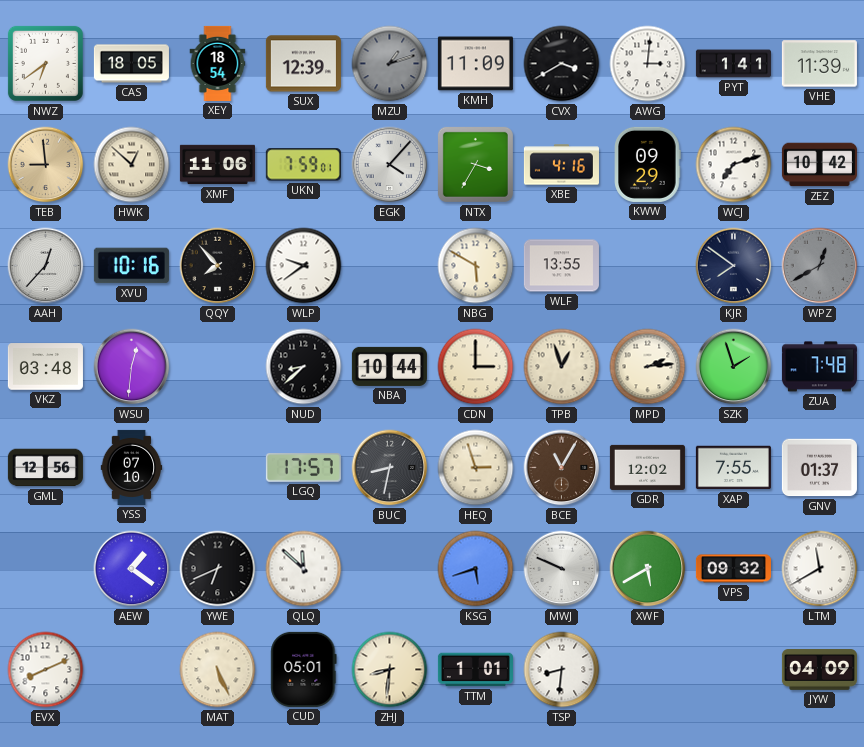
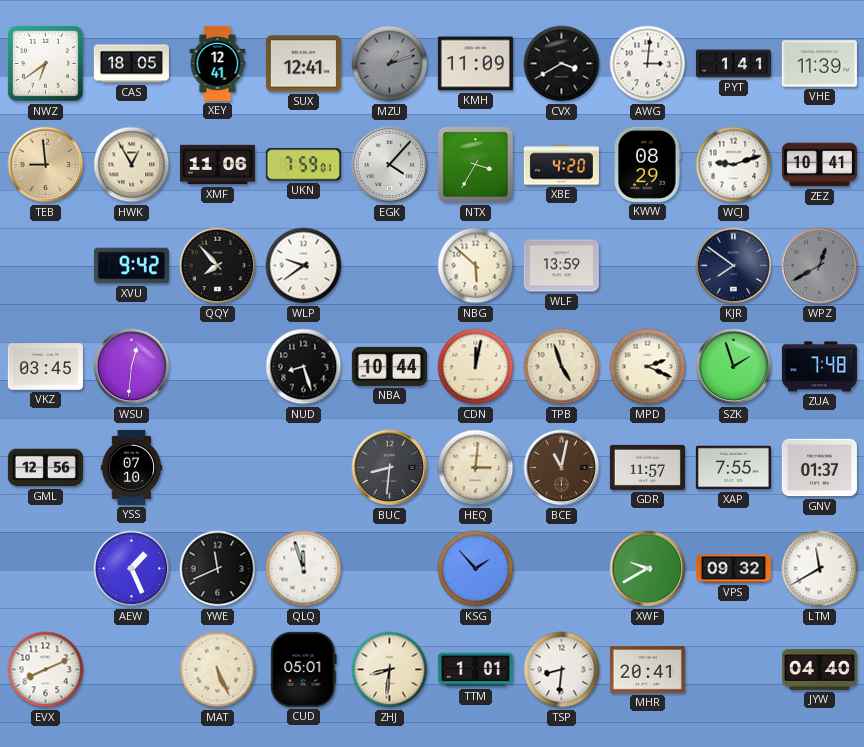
XEY: 18:54 -> 12:41 (218, 63)
SUX: 12:39 -> 12:41 (303, 64)
HWK: 12:52 -> 12:55 (132, 165)
XBE: 4:16 -> 4:20 (561, 165)
KWW: 09:29 -> 08:29 (648, 164)
WCJ: 7:12 -> 9:12 (734, 165)
ZEZ: 10:42 -> 10:41 (819, 165)
AAH: 12:37 -> none (46, 266)
XVU: 10:16 -> 9:42 (131, 266)
NBG: 5:50 -> 5:52 (476, 266)
WLF: 13:55 -> 13:59 (561, 266)
VKZ: 03:48 -> 03:45 (45, 367)
NUD: 8:38 -> 8:27 (304, 367)
CDN: 3:00 -> 12:02 (476, 367)
TPB: 12:57 -> 4:57 (562, 367)
MPD: 2:14 -> 2:19 (648, 367)
LGQ: 17:57 -> none (303, 468)
BUC: 8:32 -> 8:31 (390, 468)
HEQ: 2:57 -> 3:01 (476, 468)
BCE: 11:05 -> 11:02 (562, 468)
GDR: 12:02 -> 11:57 (647, 467)
AEW: 1:21 -> 1:26 (132, 569)
YWE: 6:41 -> 11:41 (218, 569)
QLQ: 11:52 -> 11:57 (304, 569)
KSG: 5:42 -> 1:53 (476, 569)
MWJ: 9:49 -> none (562, 569)
XWF: 5:40 -> 9:40 (648, 569)
MHR: none -> 20:41 (647, 670)
JYW: 04:09 -> 04:40 (819, 670)
